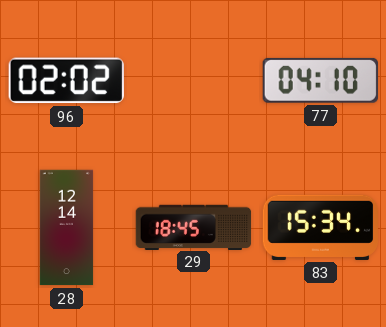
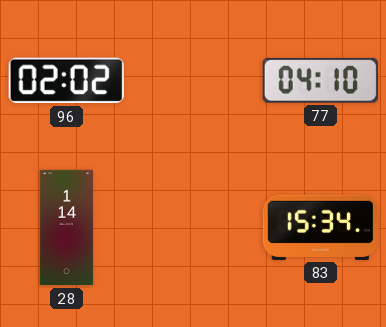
28: 12:14 -> 1:14 (67, 228)
29: 18:45 -> none (194, 227)
